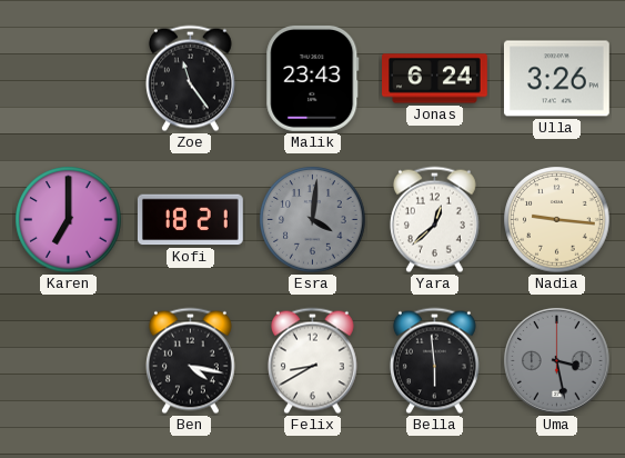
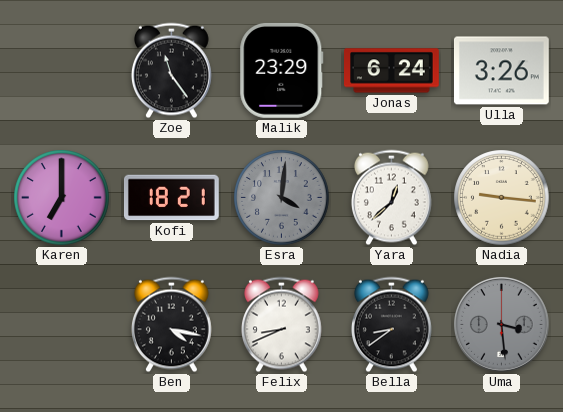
Malik: 23:43 -> 23:29 (282, 70)
Felix: 8:40 -> 8:41 (281, 325)
Bella: 5:59 -> 8:39 (391, 325)
Uma: 3:28 -> 3:29 (501, 324)
